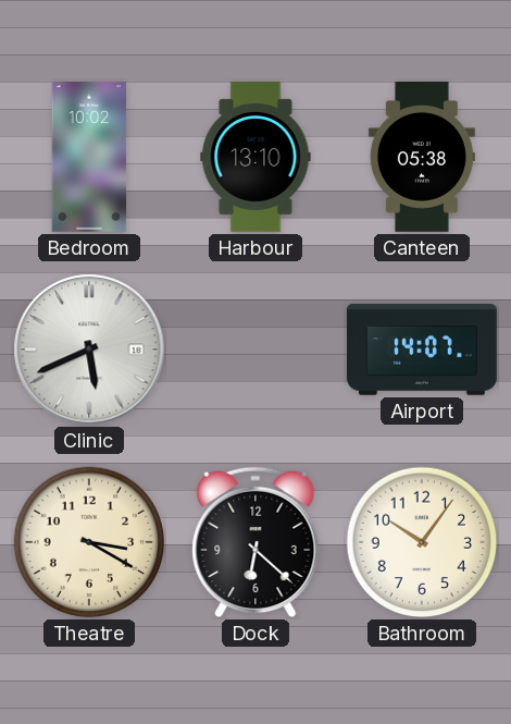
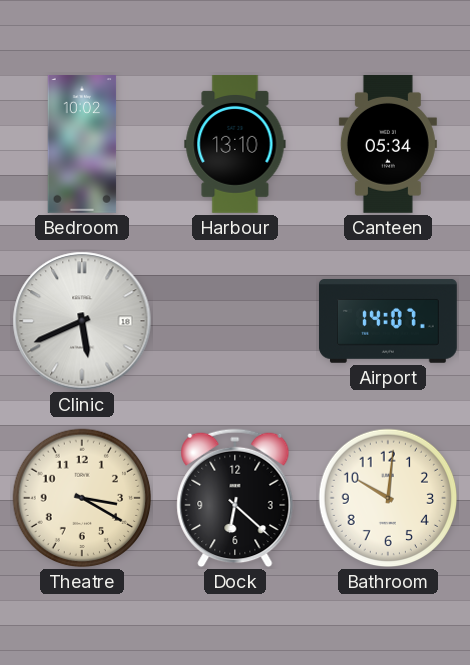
Canteen: 05:38 -> 05:34 (388, 145)
Bathroom: 10:06 -> 10:01 (388, 498)
